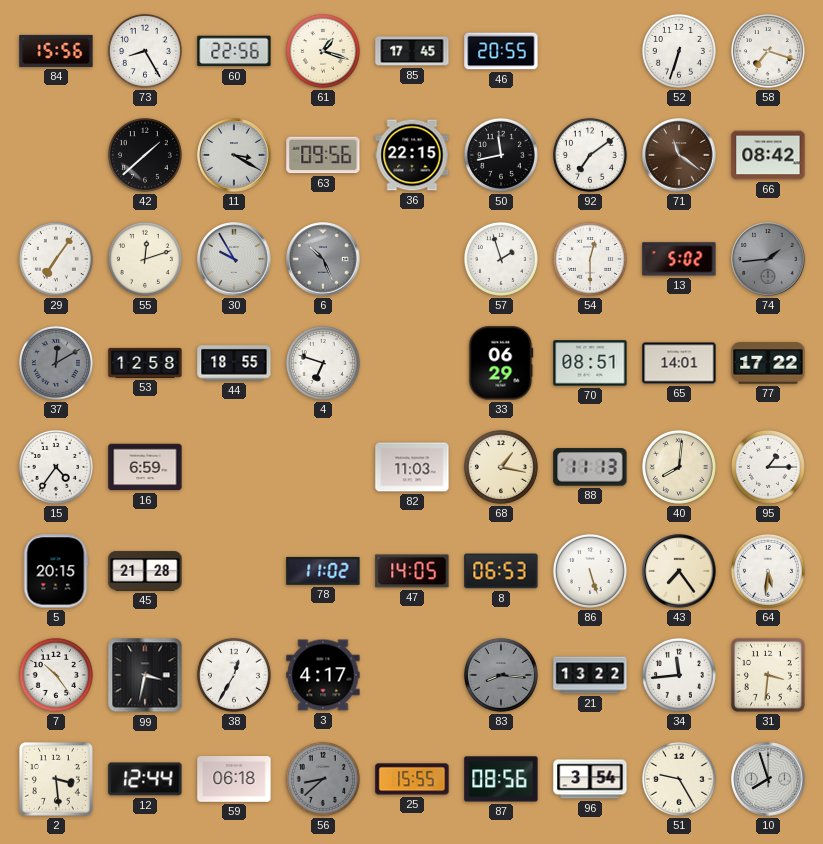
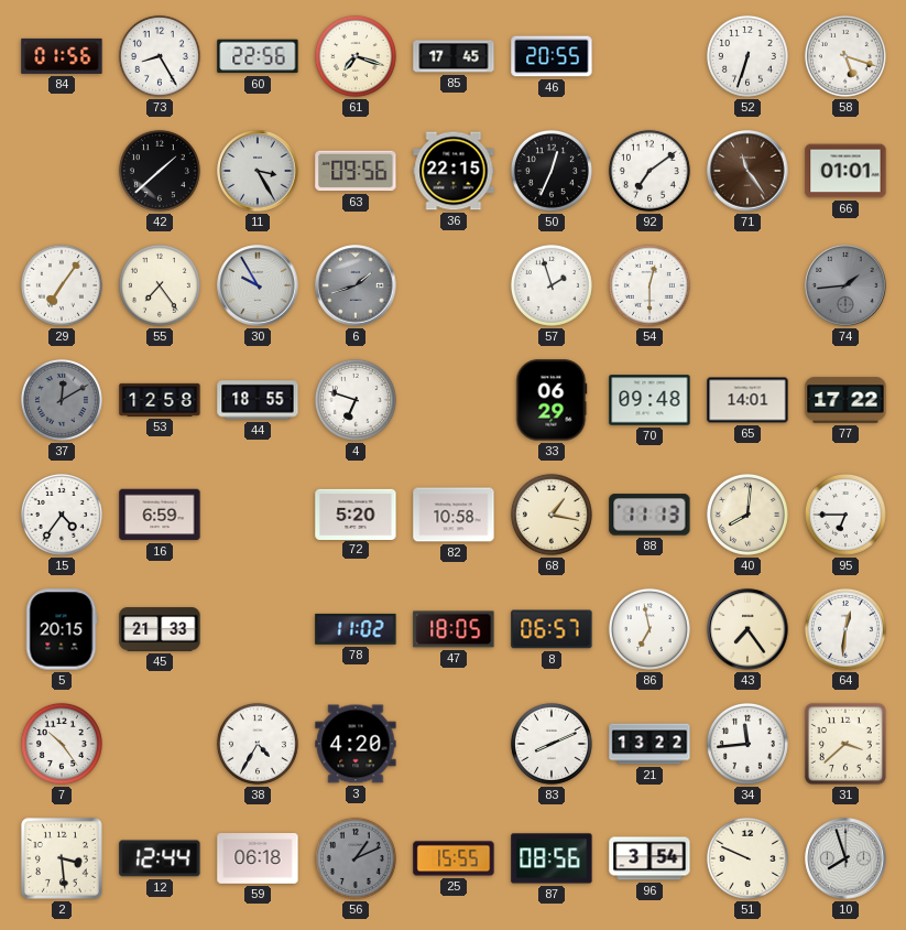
84: 15:56 -> 01:56 (62, 56)
61: 1:18 -> 7:18 (356, 56)
58: 7:18 -> 5:18 (845, 56)
11: 3:20 -> 3:25 (258, 171)
50: 11:43 -> 12:34 (552, 171)
71: 11:21 -> 11:24 (747, 171)
66: 08:42 -> 01:01 (845, 171)
55: 12:12 -> 7:24 (160, 285)
6: 10:26 -> 1:42 (356, 285)
13: 5:02 -> none (679, 259)
70: 08:51 -> 09:48 (650, 400)
72: none -> 5:20 (356, 513)
82: 11:03 -> 10:58 (454, 515)
95: 1:15 -> 6:45 (845, 515)
45: 21:28 -> 21:33 (160, 629)
47: 14:05 -> 18:05 (454, 629)
8: 06:53 -> 06:57 (552, 629)
86: 5:27 -> 6:58 (650, 629)
64: 5:31 -> 12:31 (845, 629)
99: 3:32 -> none (145, 675)
38: 12:35 -> 4:35 (258, 744)
3: 4:17 -> 4:20 (356, 744)
83: 8:16 -> 8:11 (552, 744)
83 dial: grey -> white (552, 744)
31: 3:31 -> 3:38 (845, 744)
56: 8:38 -> 1:11 (356, 858)
51: 9:25 -> 9:49 (747, 858)
